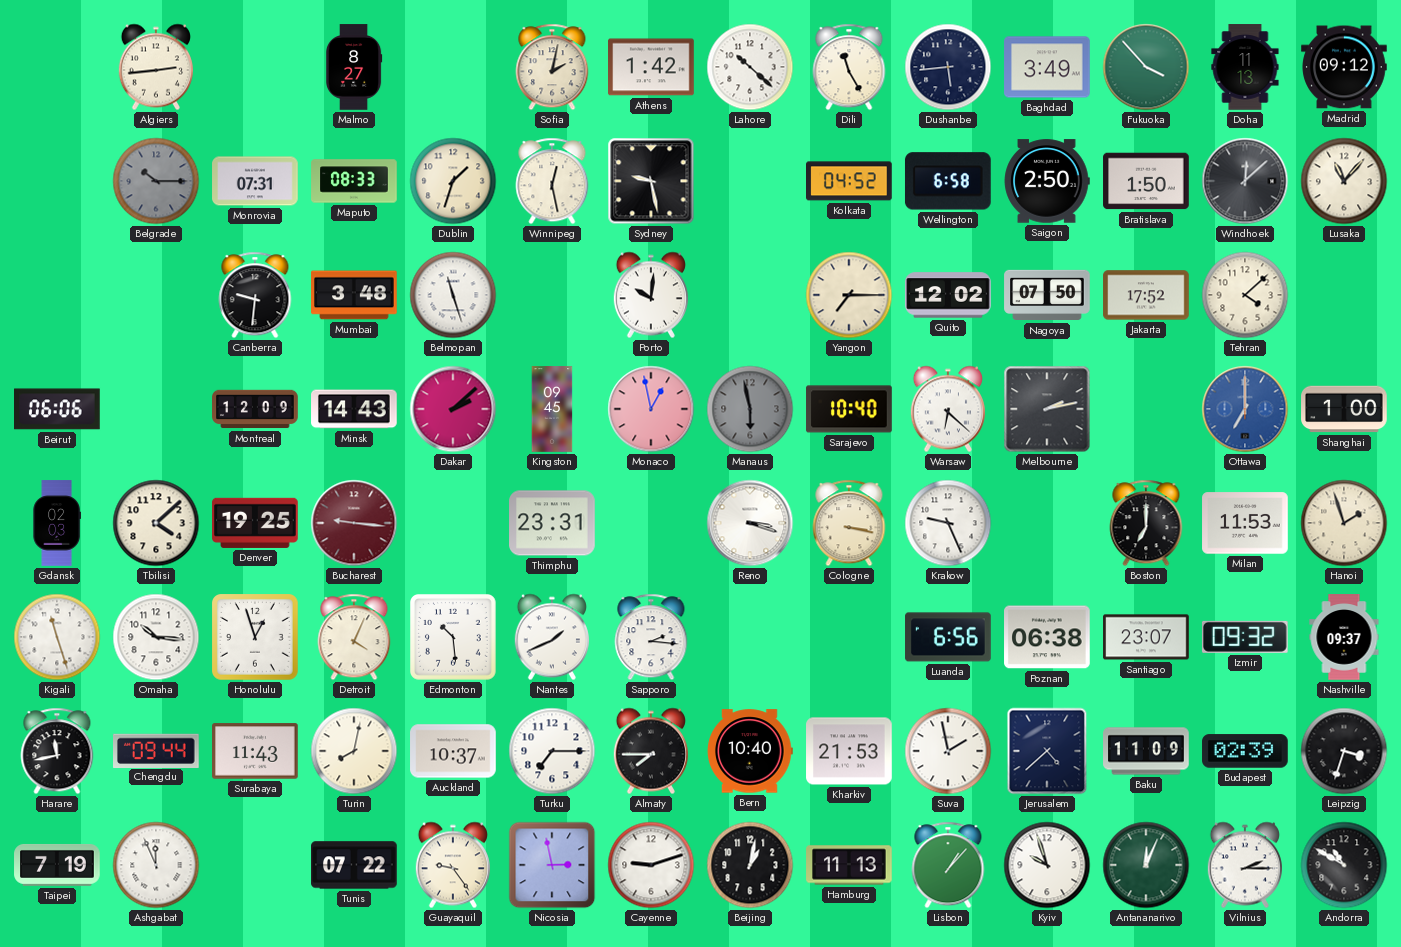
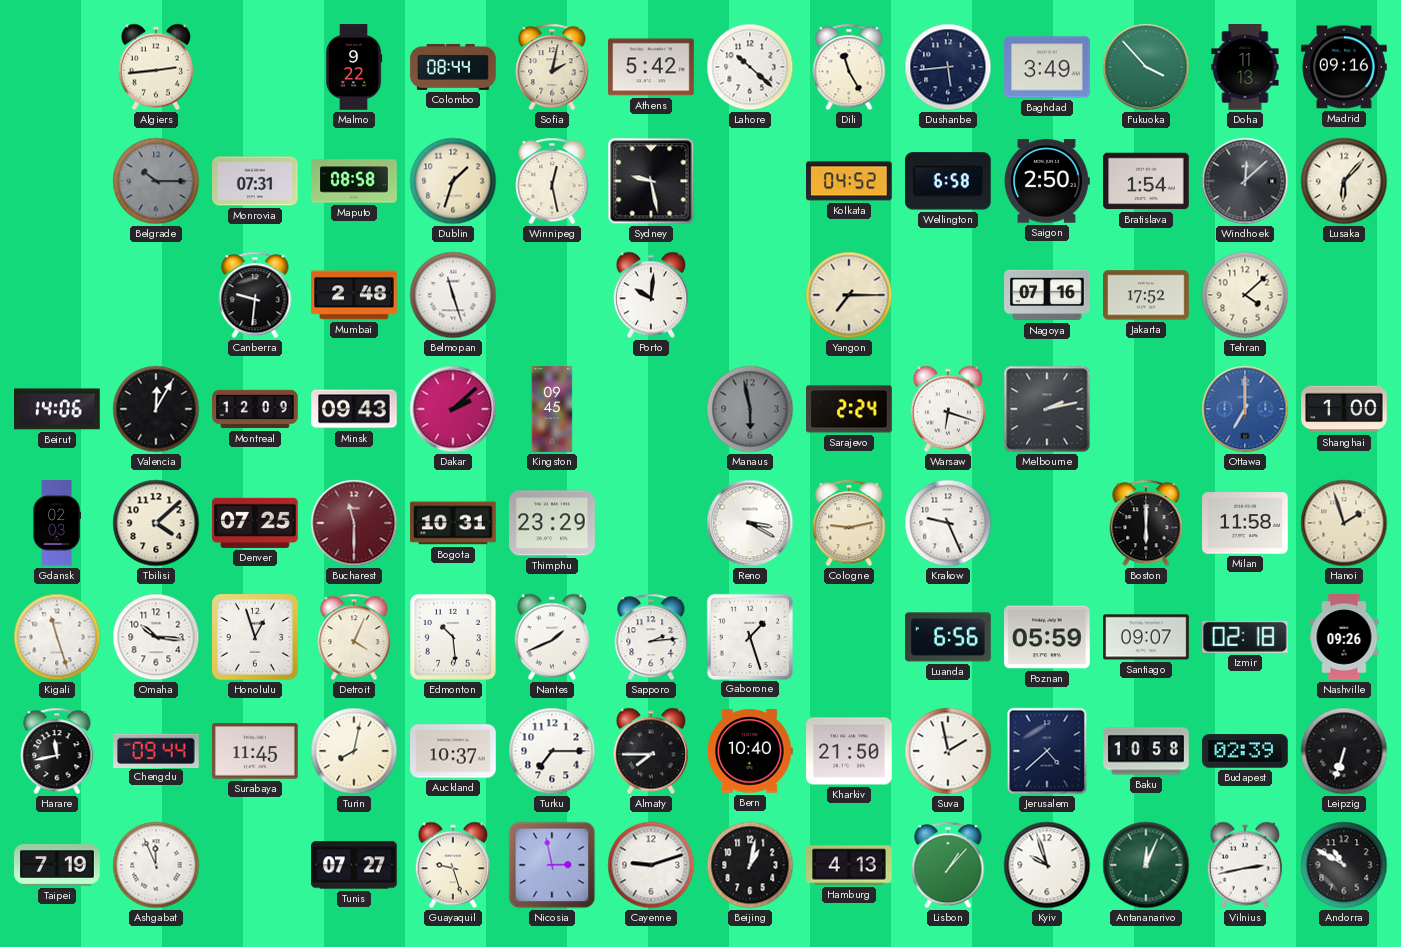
Malmo: 8:27 -> 9:22 (354, 67)
Colombo: none -> 08:44 (453, 67)
Athens: 1:42 -> 5:42 (651, 67)
Madrid: 09:12 -> 09:16 (1344, 67)
Maputo: 08:33 -> 08:58 (354, 181)
Bratislava: 1:50 -> 1:54 (1146, 181)
Lusaka: 11:07 -> 6:07 (1344, 181)
Mumbai: 3:48 -> 2:48 (354, 295)
Quito: 12:02 -> none (948, 295)
Nagoya: 07:50 -> 07:16 (1047, 295)
Beirut: 06:06 -> 14:06 (58, 409)
Valencia: none -> 12:05 (156, 409)
Minsk: 14:43 -> 09:43 (354, 409)
Monaco: 12:58 -> none (651, 409)
Sarajevo: 10:40 -> 2:24 (849, 409)
Warsaw: 6:22 -> 6:18 (948, 409)
Denver: 19:25 -> 07:25 (255, 523)
Bucharest: 9:16 -> 11:30 (354, 523)
Bogota: none -> 10:31 (453, 523)
Thimphu: 23:31 -> 23:29 (552, 523)
Reno: 3:18 -> 3:20 (750, 523)
Cologne: 3:17 -> 9:13 (849, 523)
Boston: 7:00 -> 6:00 (1146, 523)
Milan: 11:53 -> 11:58 (1245, 523)
Sapporo: 2:16 -> 2:14 (651, 637)
Gaborone: none -> 1:27 (749, 636)
Poznan: 06:38 -> 05:59 (1047, 637)
Santiago: 23:07 -> 09:07 (1146, 637)
Izmir: 09:32 -> 02:18 (1245, 637)
Nashville: 09:37 -> 09:26 (1344, 637)
Surabaya: 11:43 -> 11:45 (255, 751)
Kharkiv: 21:53 -> 21:50 (849, 751)
Baku: 11:09 -> 10:58 (1146, 751)
Leipzig: 3:33 -> 6:33 (1344, 751)
Tunis: 07:22 -> 07:27 (354, 865)
Guayaquil: 9:24 -> 9:27 (453, 865)
Hamburg: 11:13 -> 4:13 (849, 865)
Vilnius: 2:15 -> 2:43 (1245, 865)
